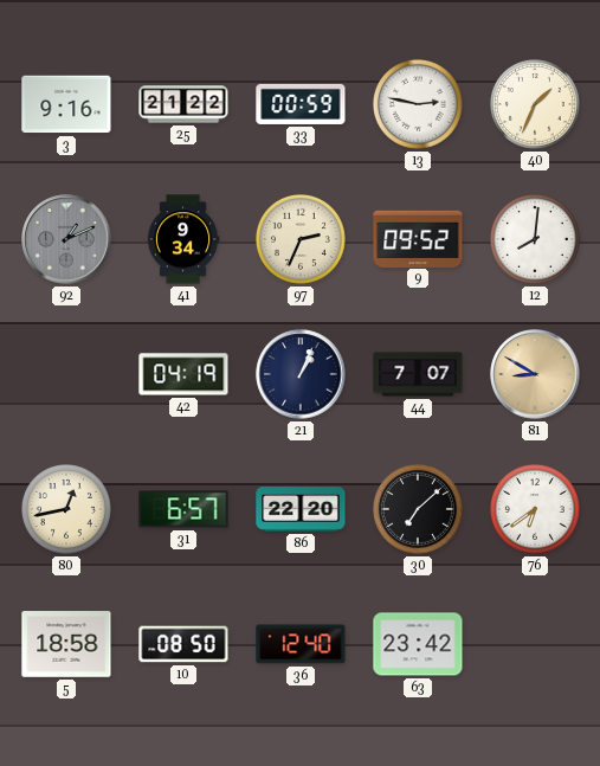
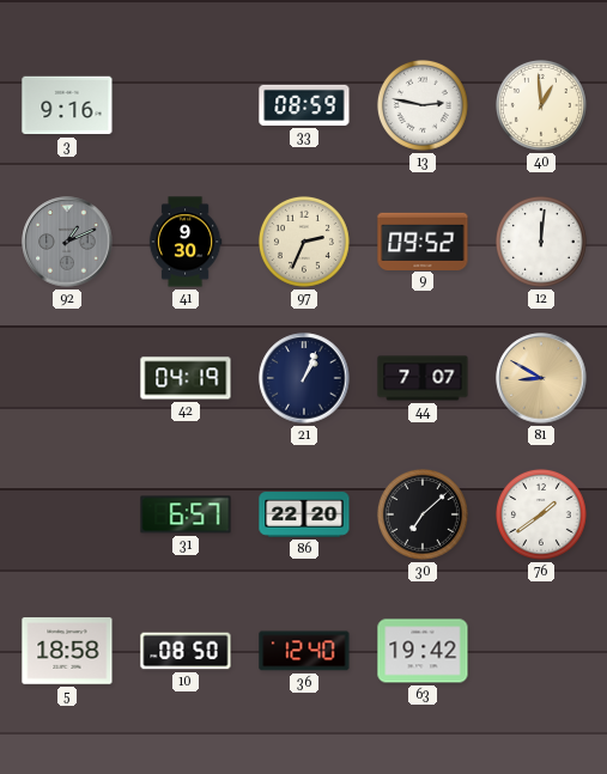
25: 21:22 -> none (183, 104)
33: 00:59 -> 08:59 (304, 105)
40: 1:34 -> 12:59 (541, 105)
41: 9:34 -> 9:30 (186, 242)
12: 8:01 -> 12:01 (541, 242)
80: 12:43 -> none (66, 509)
76: 6:39 -> 1:39 (541, 514)
63: 23:42 -> 19:42 (423, 651)
